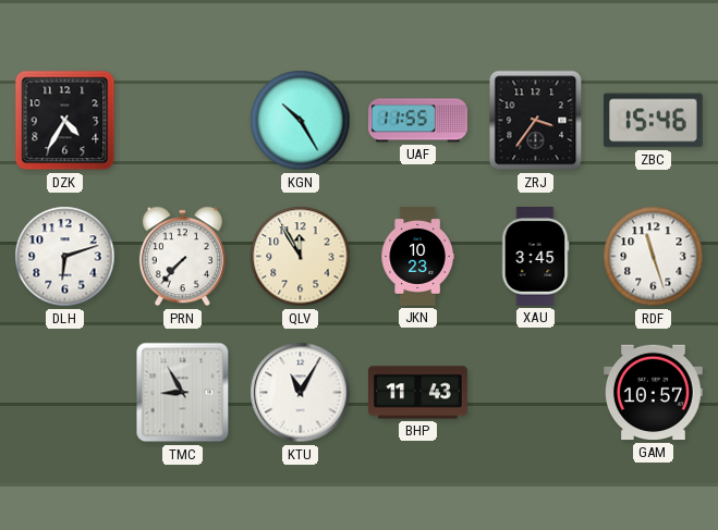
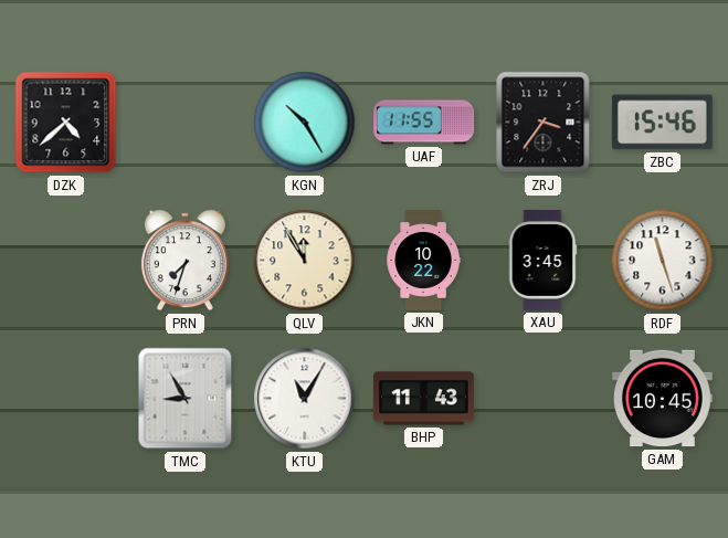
DZK: 4:35 -> 4:38 (66, 123)
DLH: 6:12 -> none (65, 257)
PRN: 7:37 -> 7:33 (184, 261)
JKN: 10:23 -> 10:22 (423, 261)
GAM: 10:57 -> 10:45 (663, 399)
